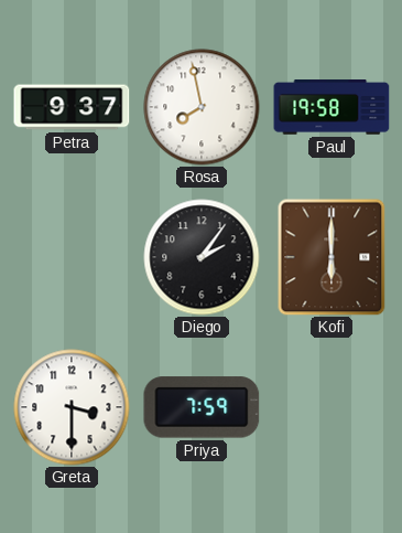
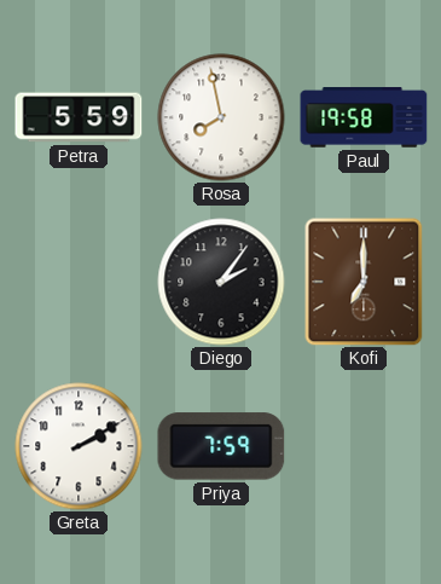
Petra: 9:37 -> 5:59 (79, 117)
Kofi: 6:00 -> 7:00 (364, 282)
Greta: 3:30 -> 2:10 (79, 446)
